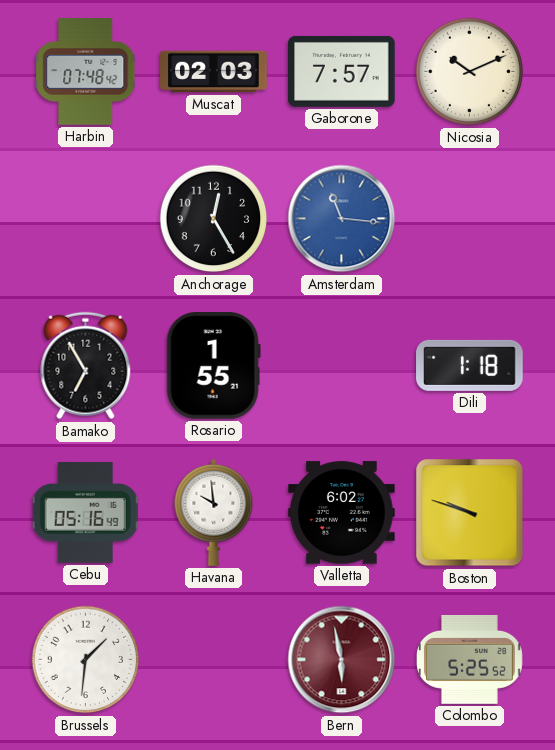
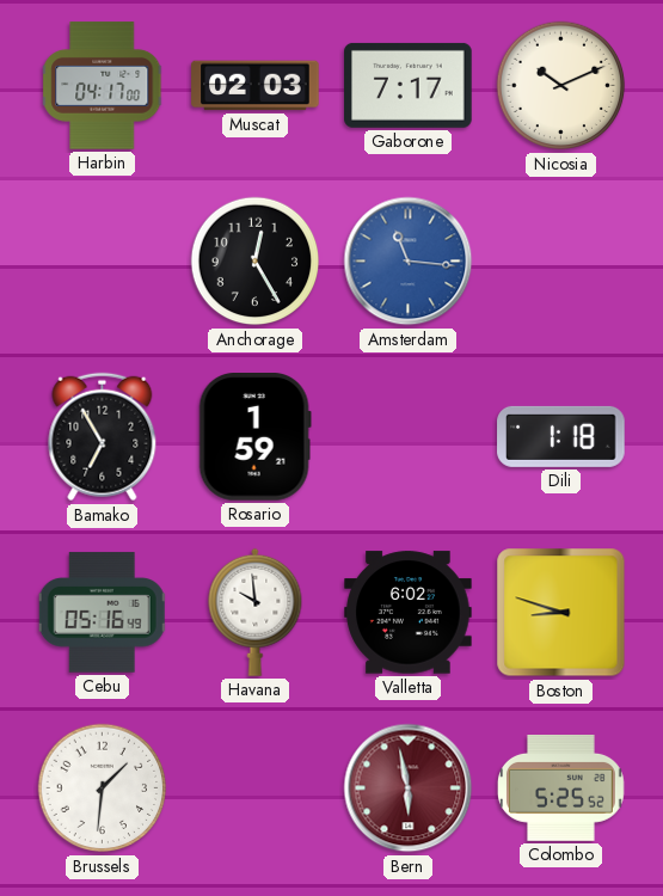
Harbin: 07:48 -> 04:17 (103, 86)
Gaborone: 7:57 -> 7:17 (409, 85)
Rosario: 1:55 -> 1:59 (254, 437)
Boston: 9:48 -> 8:48 (561, 613)
